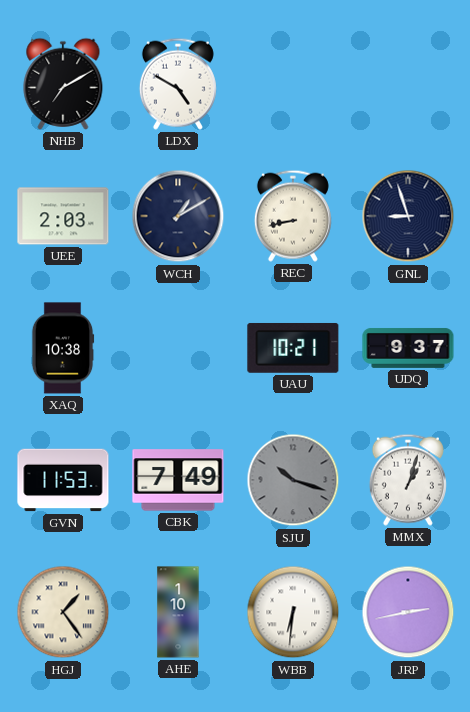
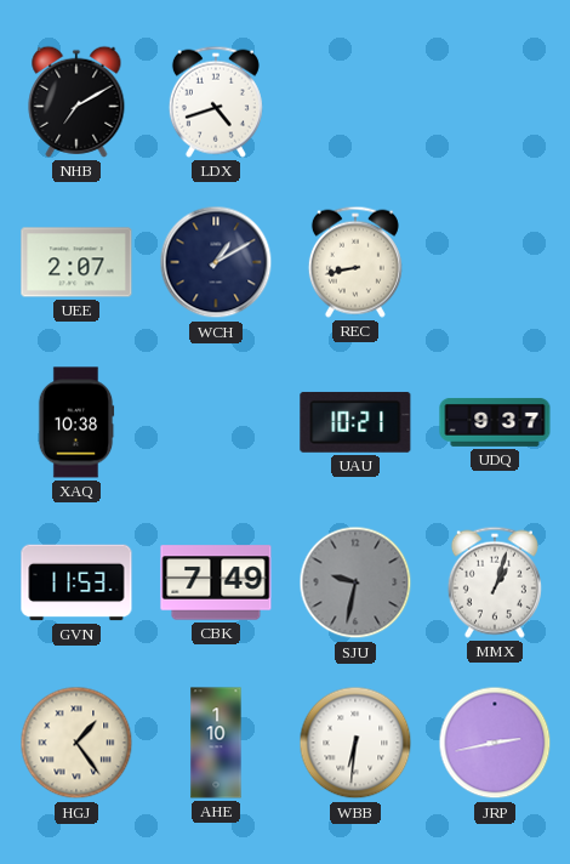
LDX: 4:50 -> 4:42 (216, 102)
UEE: 2:03 -> 2:07 (76, 262)
GNL: 8:57 -> none (408, 216)
SJU: 10:18 -> 9:32 (355, 582)
